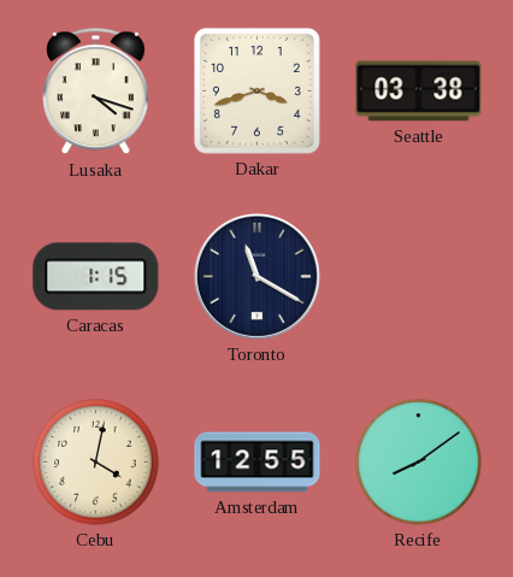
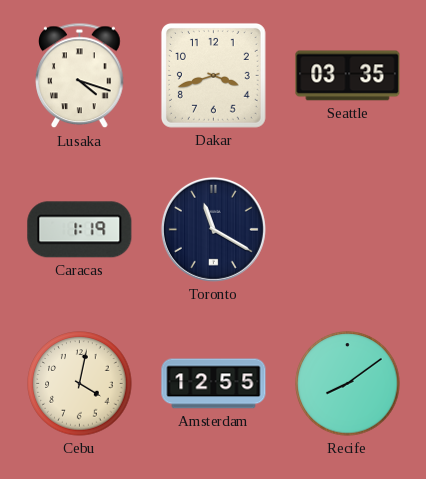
Seattle: 03:38 -> 03:35 (348, 76)
Caracas: 1:15 -> 1:19 (80, 230)
